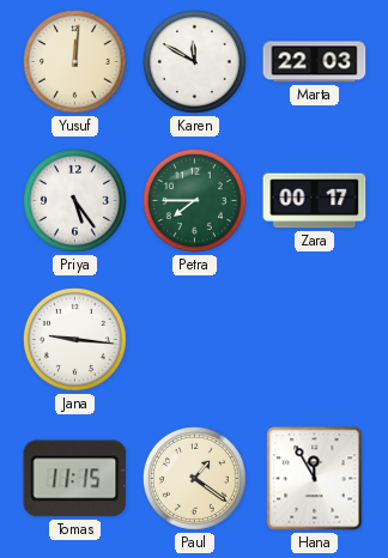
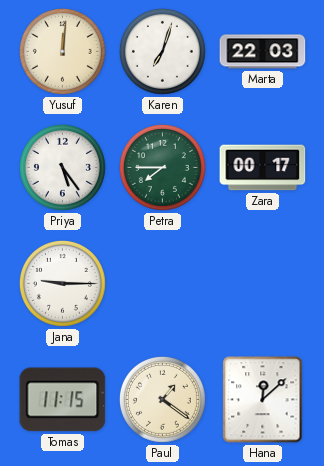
Karen: 11:50 -> 7:03 (162, 51)
Jana: 9:16 -> 9:15 (62, 283)
Hana: 11:55 -> 12:08 (263, 400)
